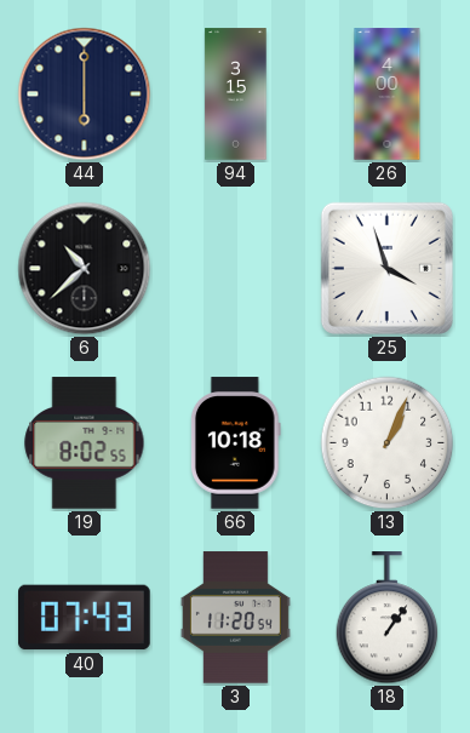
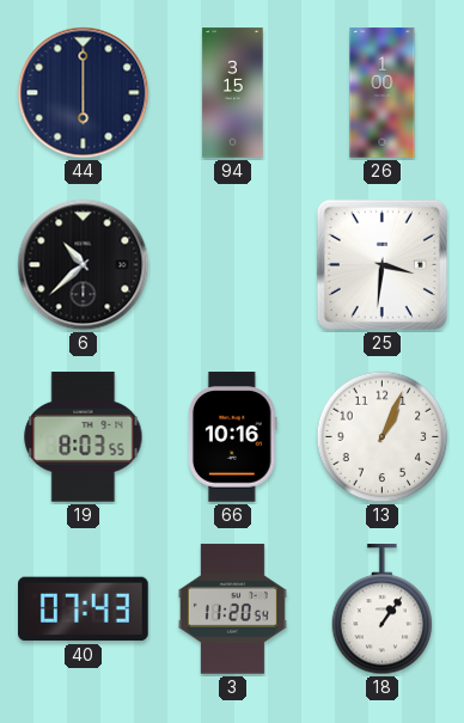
26: 4:00 -> 1:00 (383, 93)
25: 3:57 -> 3:31 (381, 264)
19: 8:02 -> 8:03 (84, 437)
66: 10:18 -> 10:16 (232, 437)
